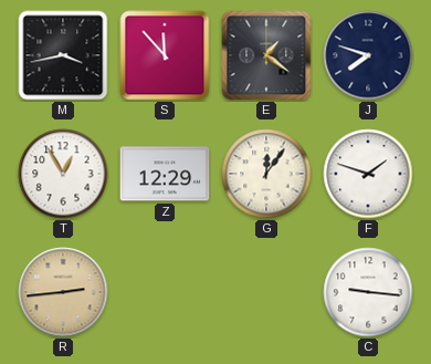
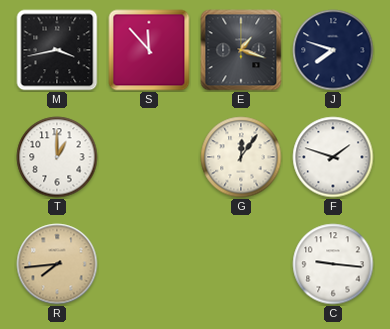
E: 1:21 -> 1:18 (241, 50)
T: 12:55 -> 1:00 (57, 157)
Z: 12:29 -> none (165, 174)
R: 2:44 -> 7:44 (57, 264)
